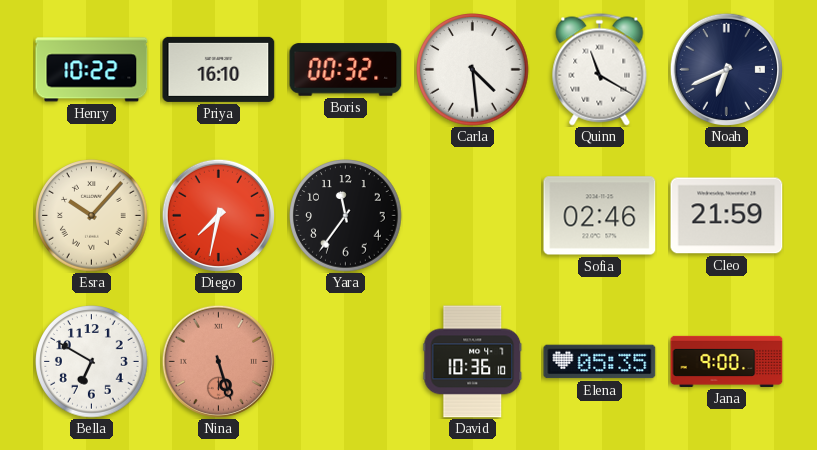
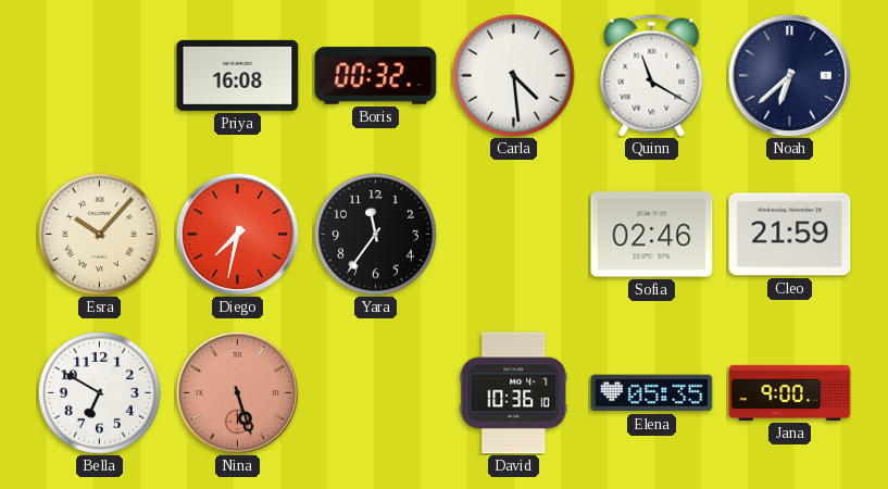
Henry: 10:22 -> none (92, 70)
Priya: 16:10 -> 16:08 (238, 75)
Noah: 6:41 -> 6:38 (789, 75)
